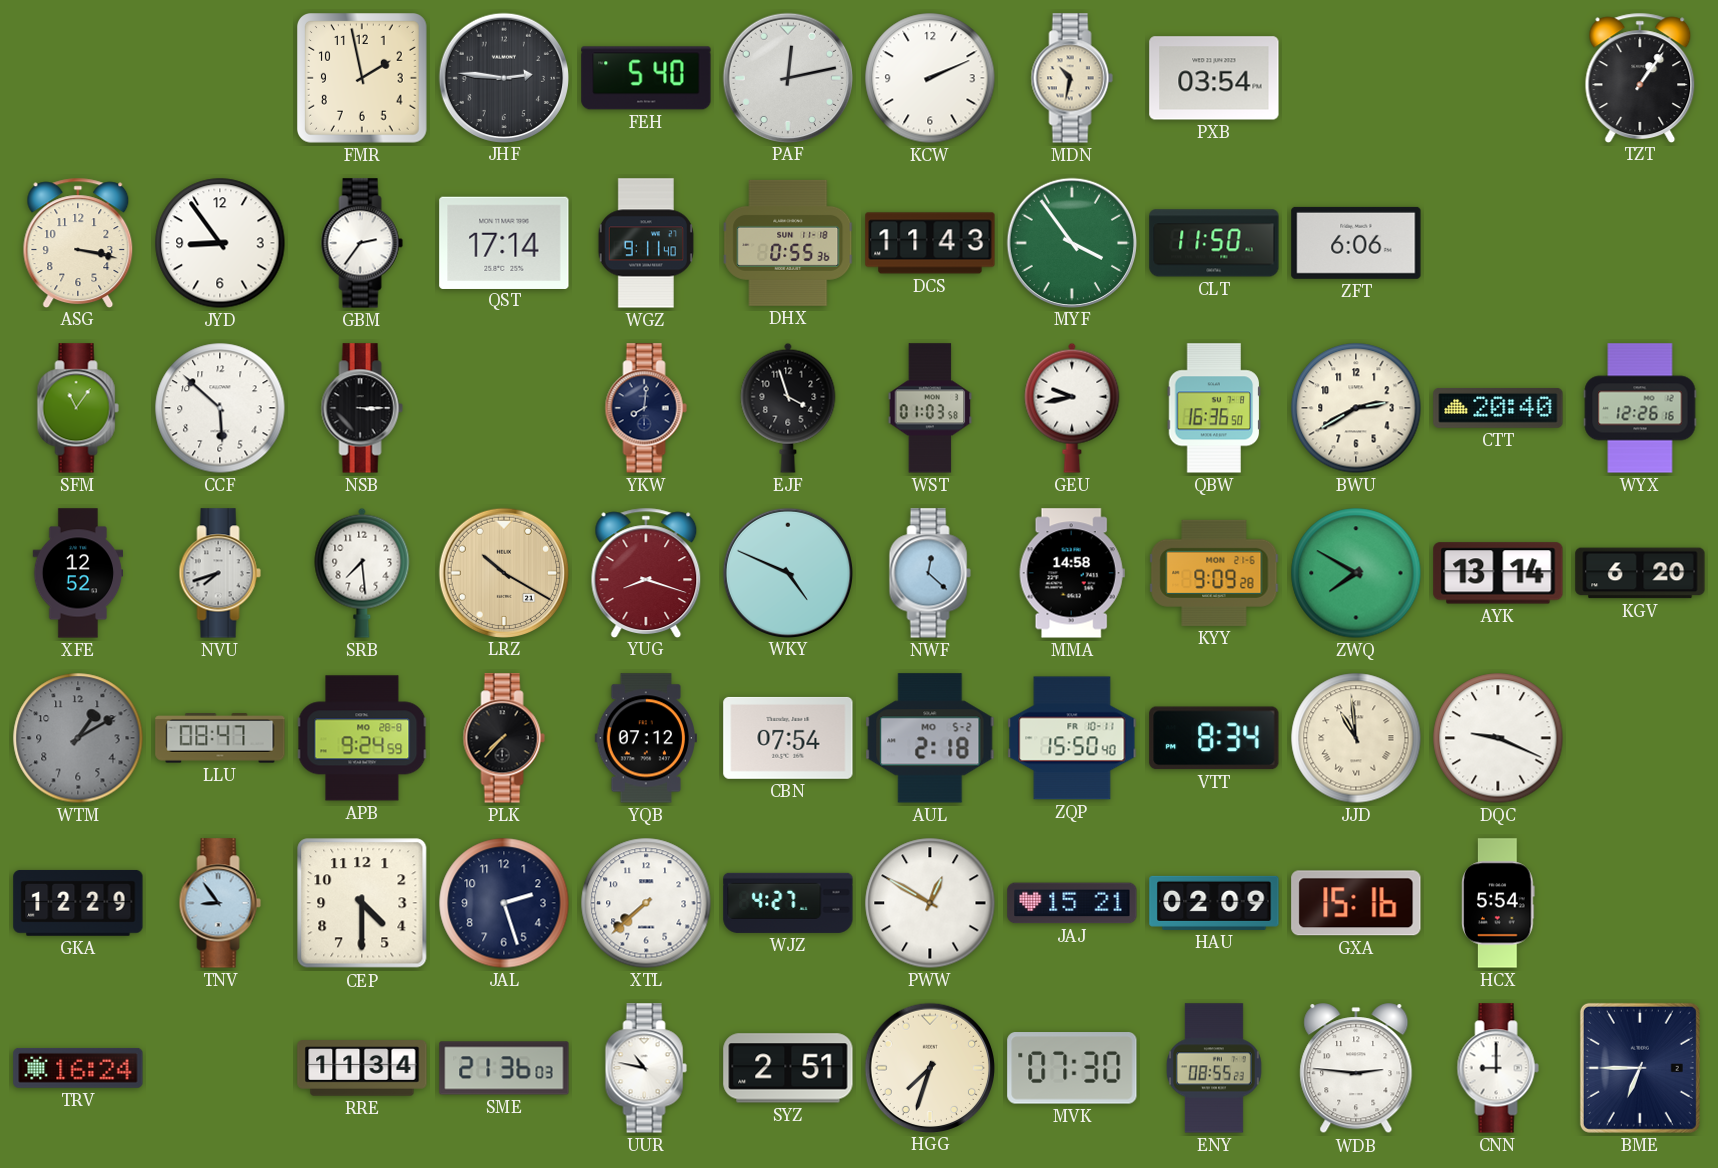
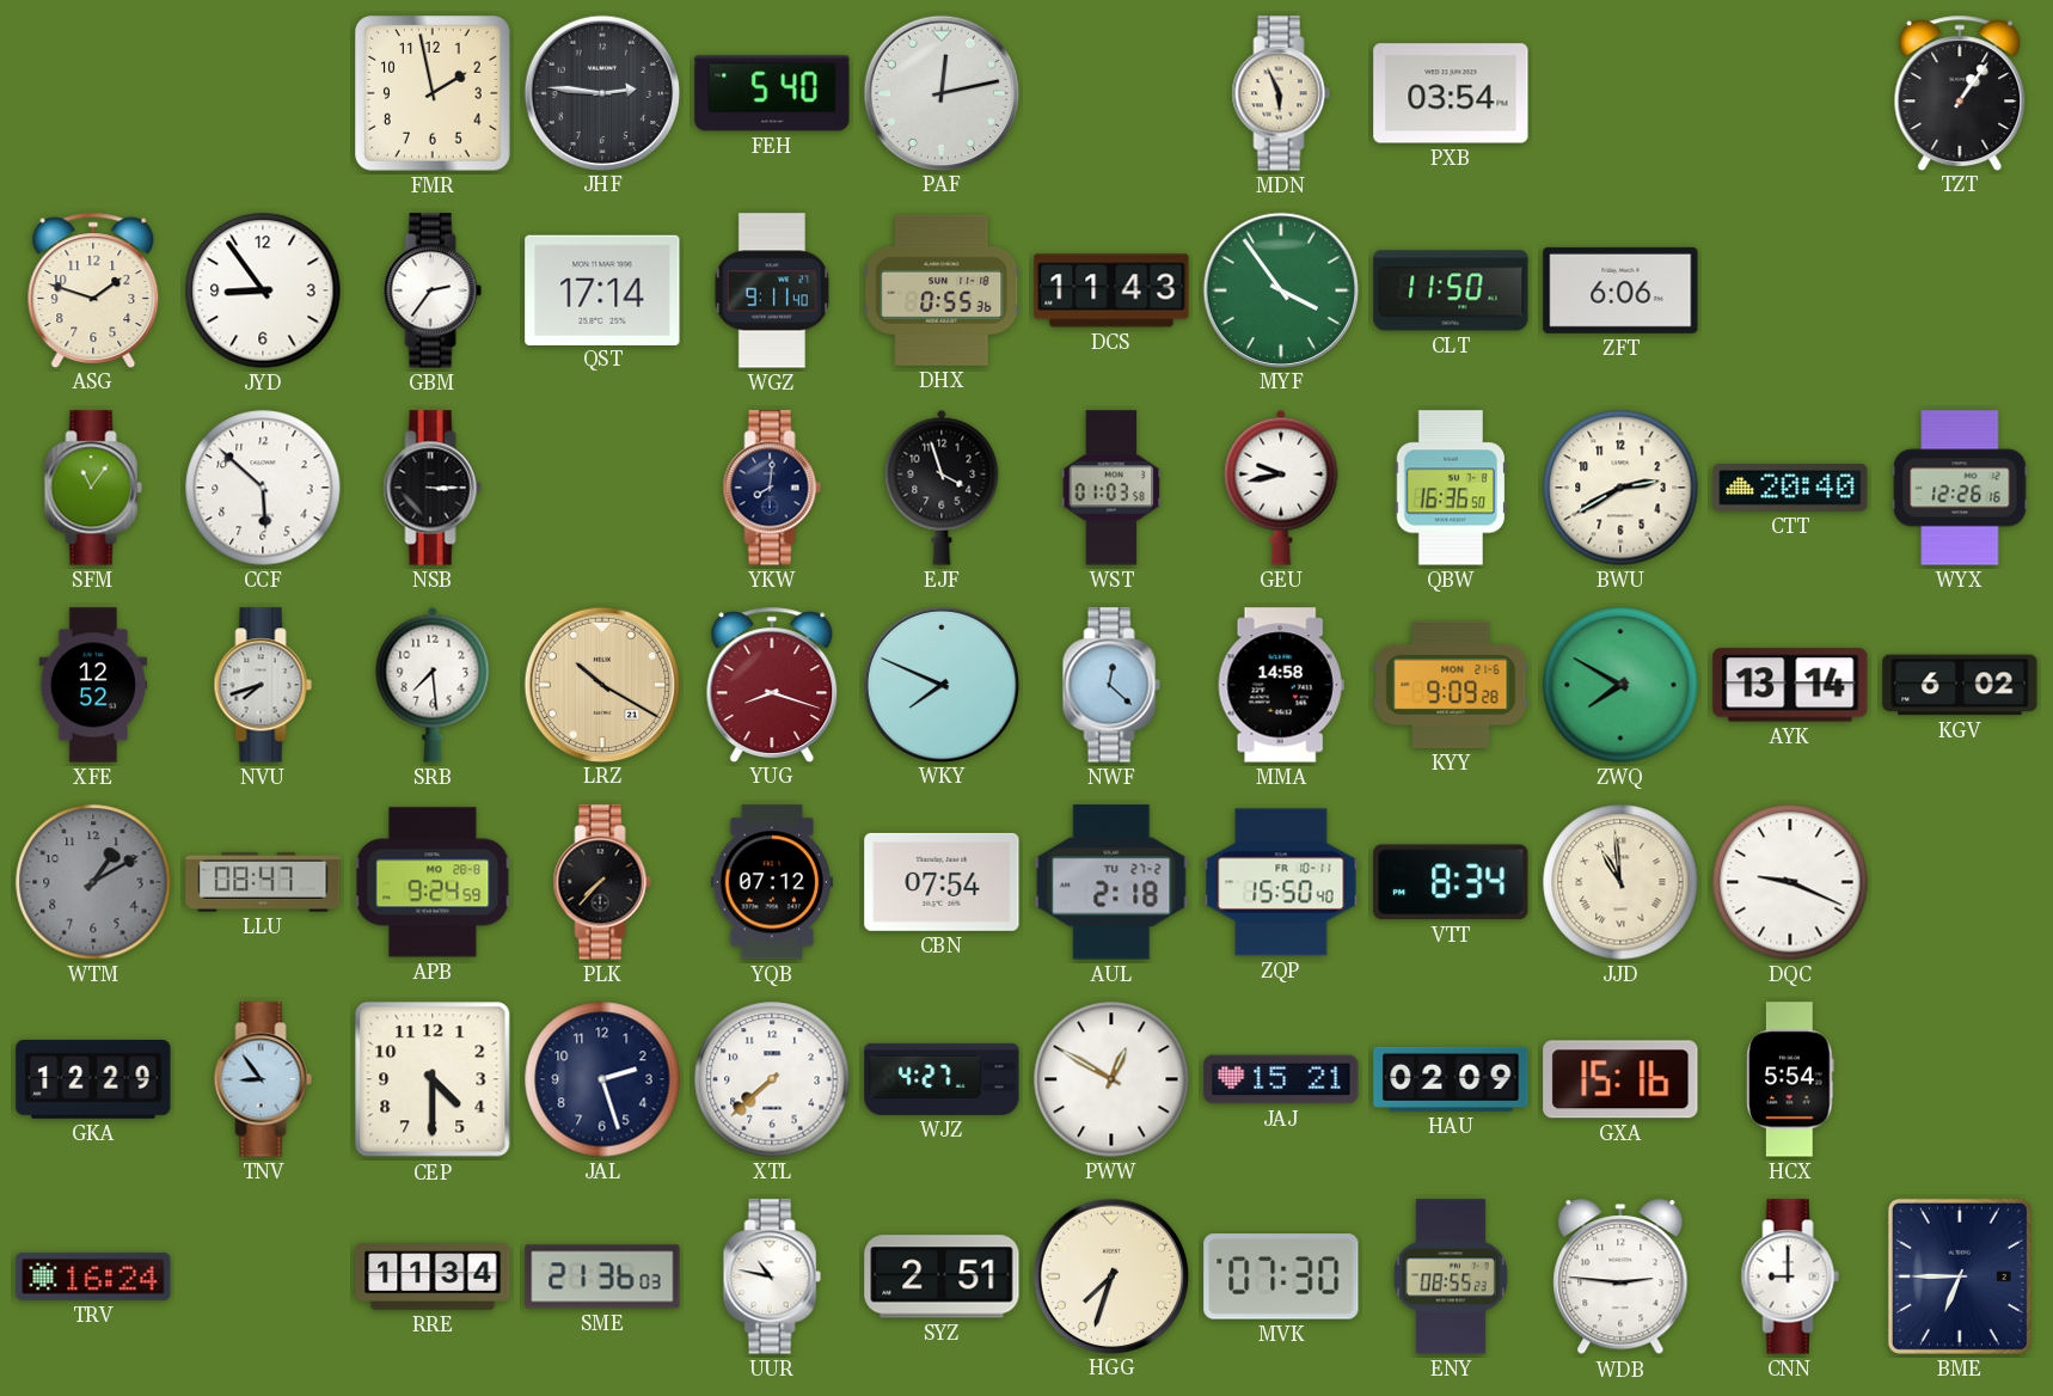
KCW: 2:11 -> none (930, 78)
MDN: 10:32 -> 5:56 (1281, 93)
ASG: 3:17 -> 1:48 (93, 289)
WKY: 4:49 -> 7:49 (940, 684)
KGV: 6:20 -> 6:02 (1960, 685)
AUL date: MO 5-2 -> TU 27-2 (1111, 882)
